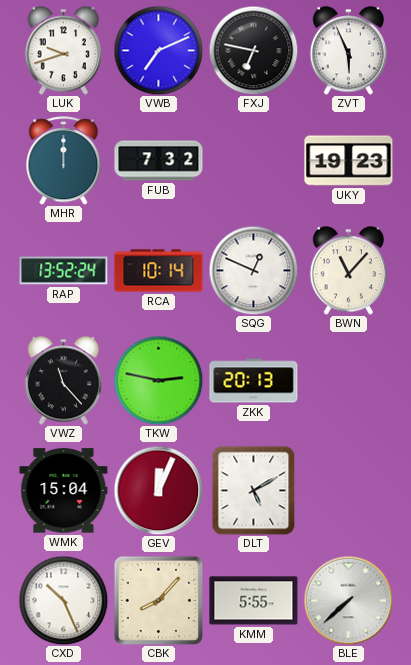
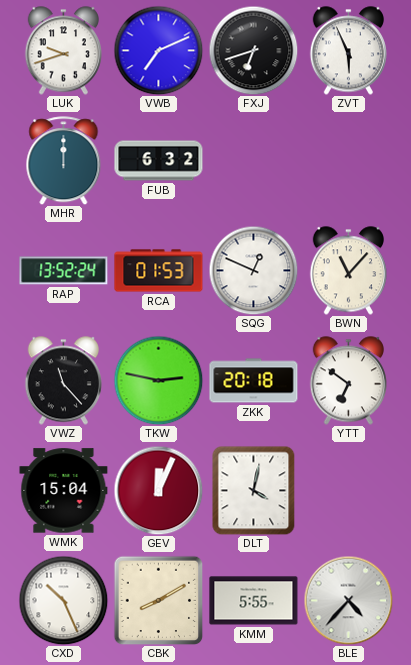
FXJ: 6:47 -> 6:42 (253, 50)
FUB: 7:32 -> 6:32 (159, 161)
UKY: 19:23 -> none (349, 161)
RCA: 10:14 -> 01:53 (159, 271)
ZKK: 20:13 -> 20:18 (254, 381)
YTT: none -> 6:51 (348, 381)
DLT: 5:10 -> 4:02 (254, 490)
CBK: 8:07 -> 8:10 (158, 600)
BLE: 7:38 -> 4:37 (348, 600)
